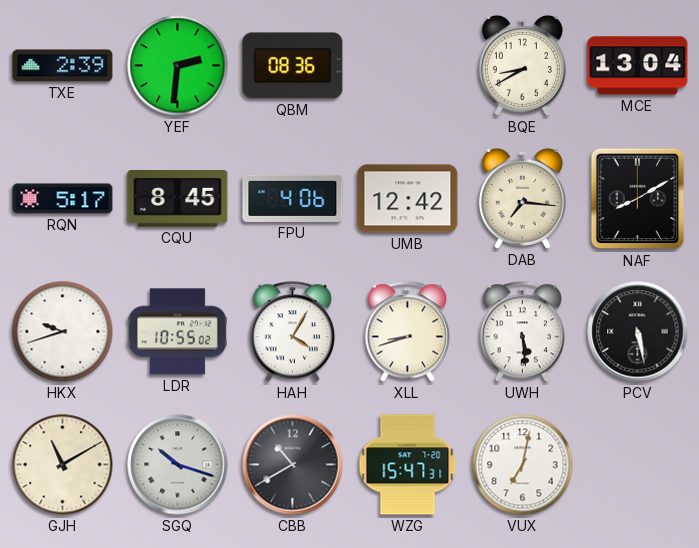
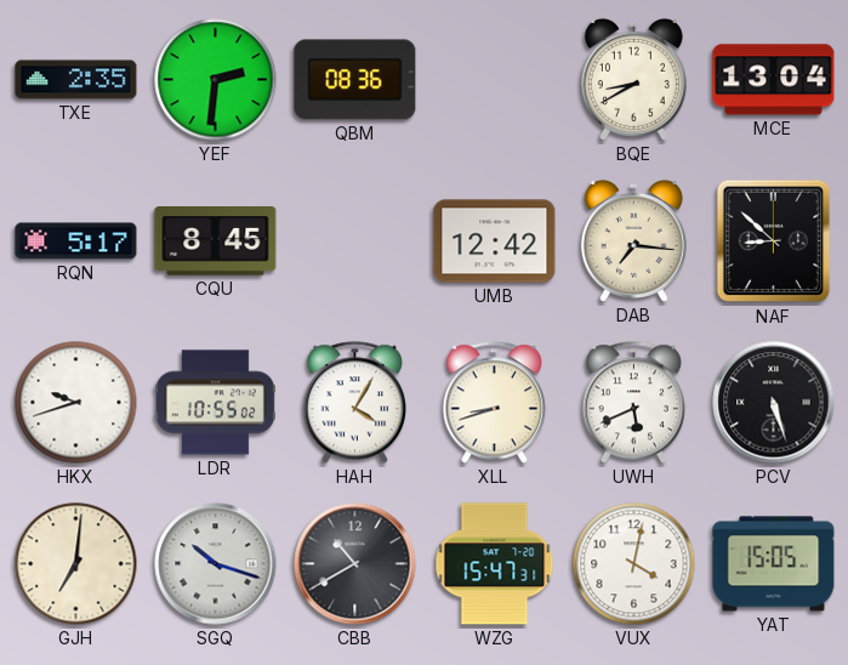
TXE: 2:39 -> 2:35 (76, 80)
FPU: 4:06 -> none (293, 198)
NAF: 8:10 -> 8:52 (774, 241)
UWH: 5:29 -> 5:41 (633, 403)
PCV: 5:28 -> 5:27 (774, 403)
GJH: 11:10 -> 7:01 (76, 564)
VUX: 7:02 -> 4:02 (634, 564)
YAT: none -> 15:05 (774, 564)
